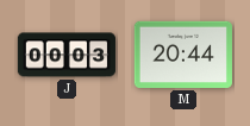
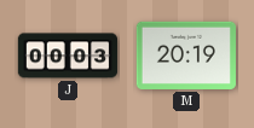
M: 20:44 -> 20:19 (186, 56)
